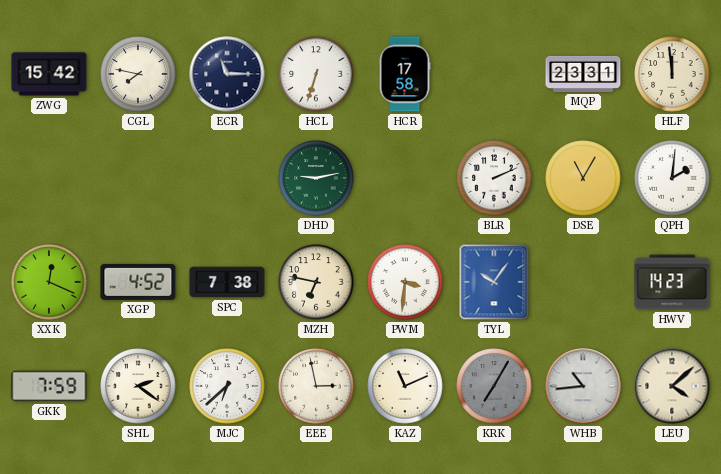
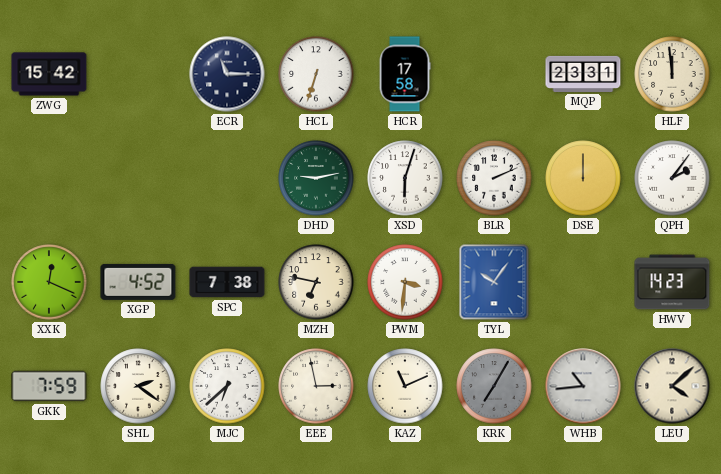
CGL: 7:47 -> none (138, 74)
XSD: none -> 6:03 (405, 178)
DSE: 11:05 -> 12:00 (583, 178)
QPH: 2:01 -> 2:06 (672, 178)
